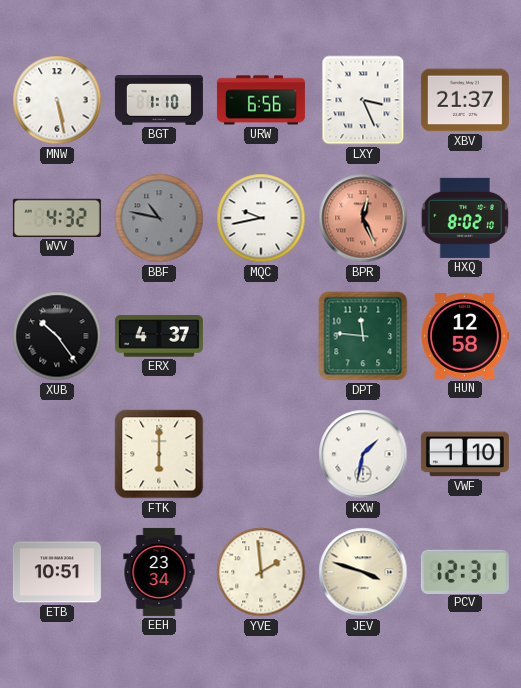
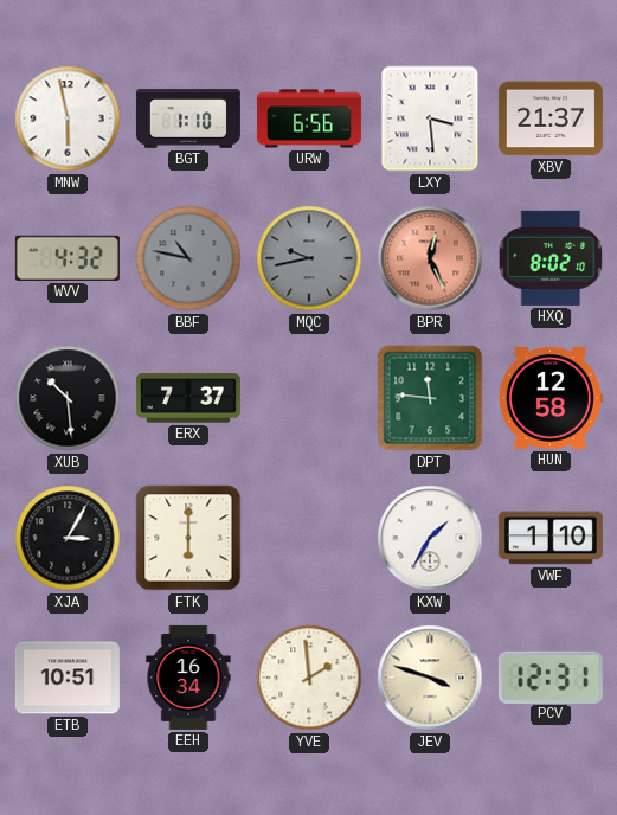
MNW: 5:28 -> 5:58 (68, 118)
LXY: 3:26 -> 3:29 (430, 118)
MQC dial: white -> grey (309, 258)
XUB: 10:24 -> 10:29 (68, 398)
ERX: 4:37 -> 7:37 (188, 398)
XJA: none -> 3:05 (68, 538)
KXW: 1:32 -> 1:35 (430, 538)
EEH: 23:34 -> 16:34 (188, 678)
